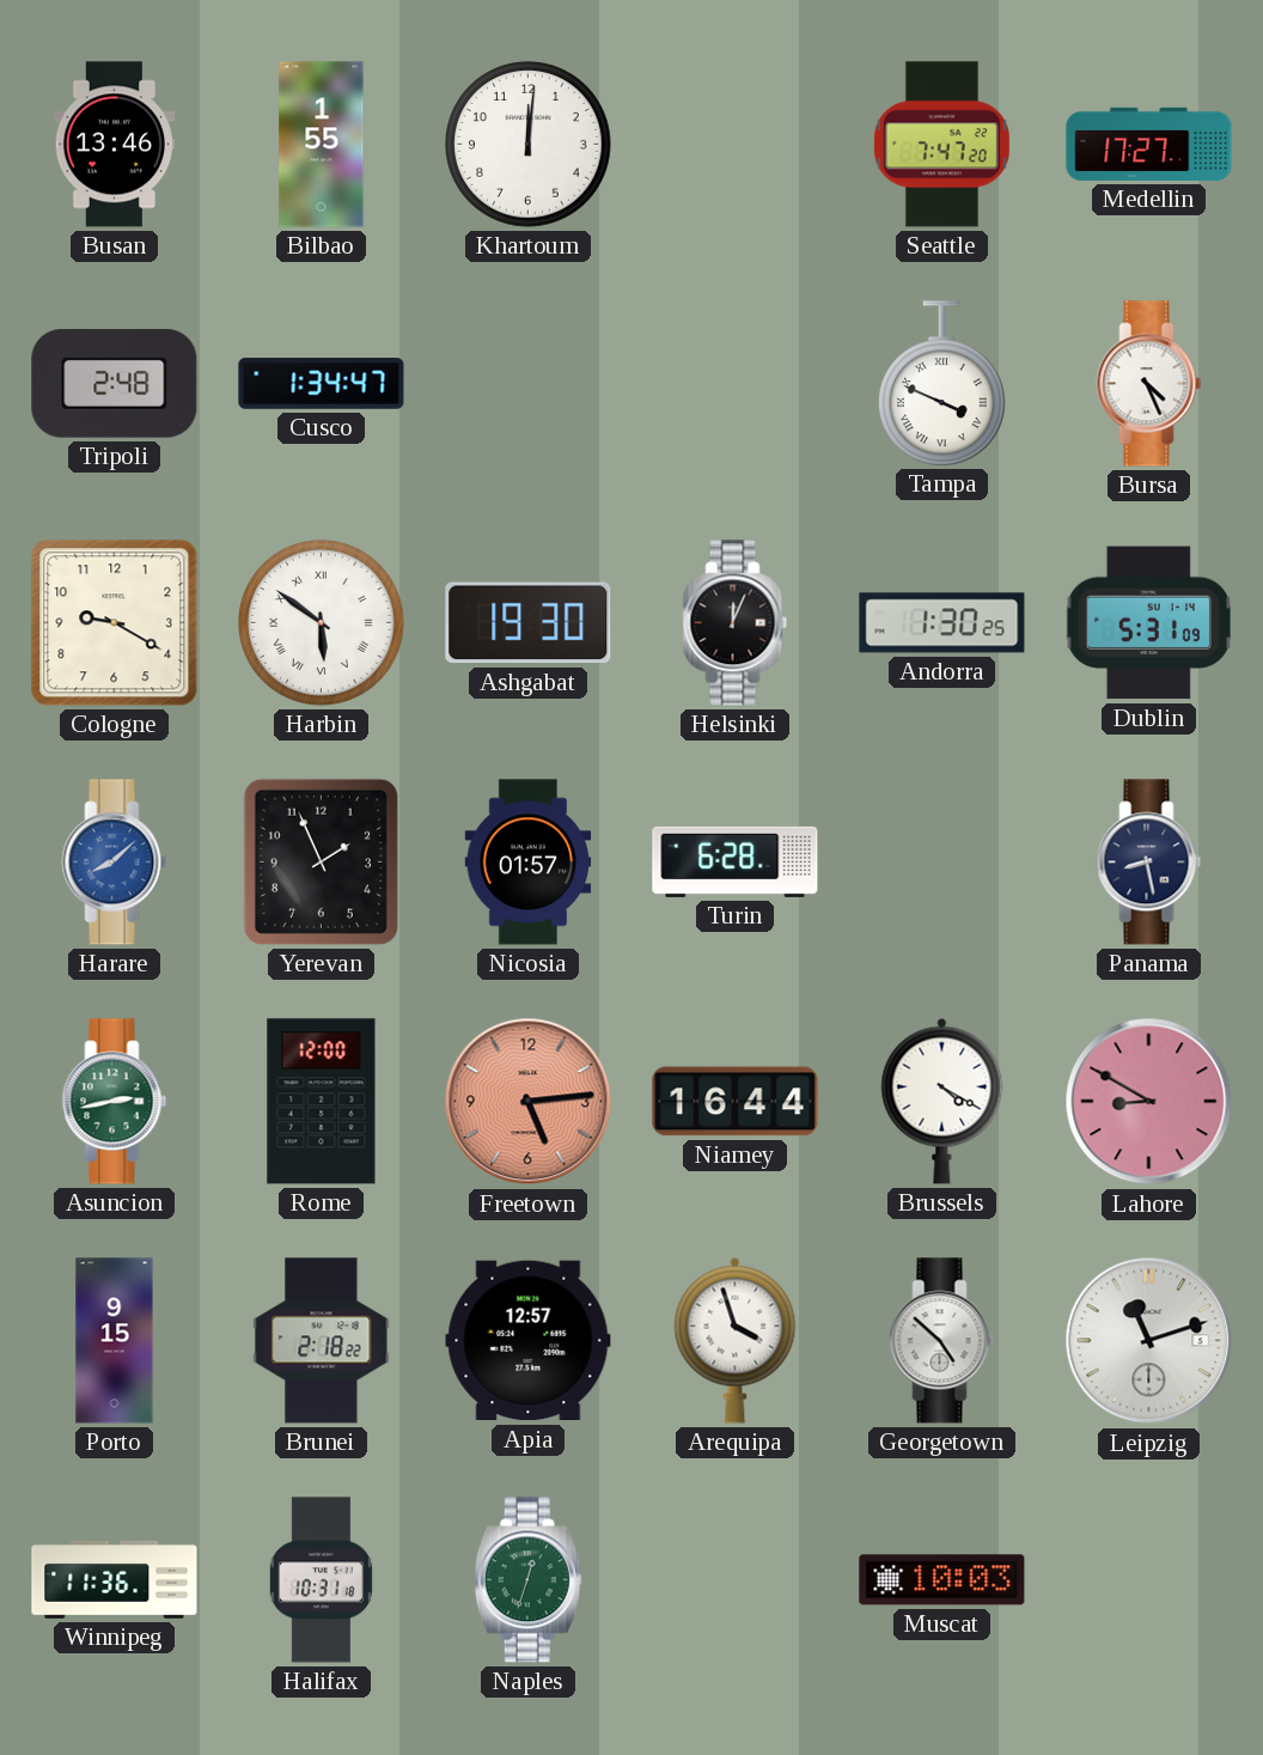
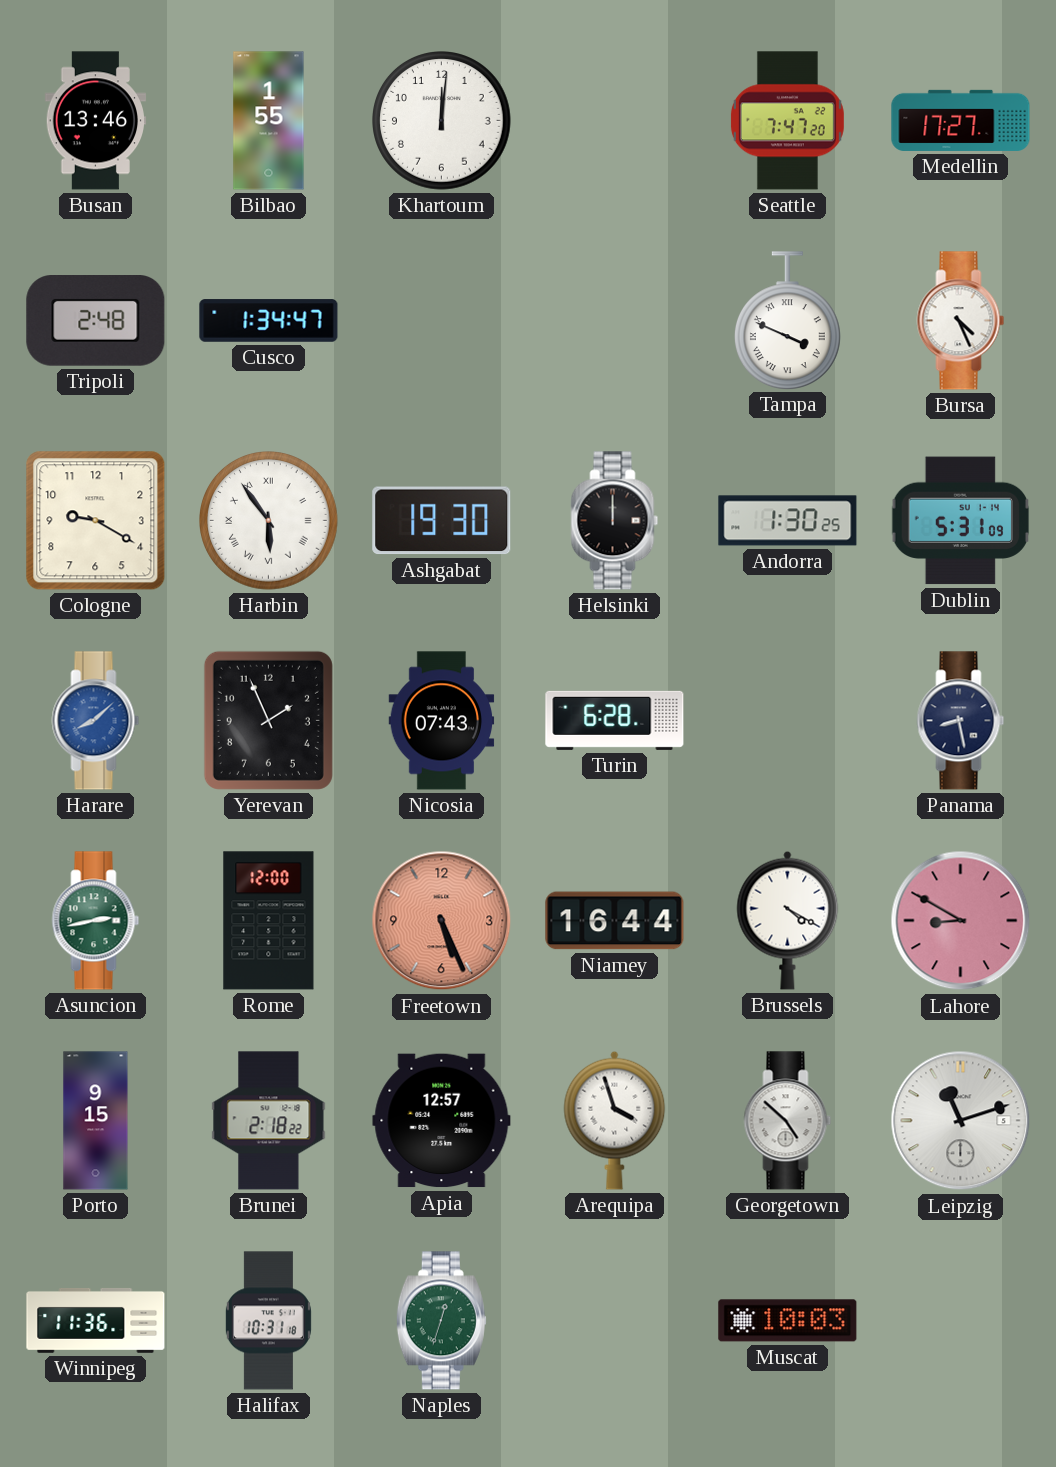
Harbin: 5:51 -> 5:54 (269, 521)
Helsinki: 12:04 -> 12:00 (615, 521)
Nicosia: 01:57 -> 07:43 (442, 721)
Freetown: 5:14 -> 5:26 (442, 921)
